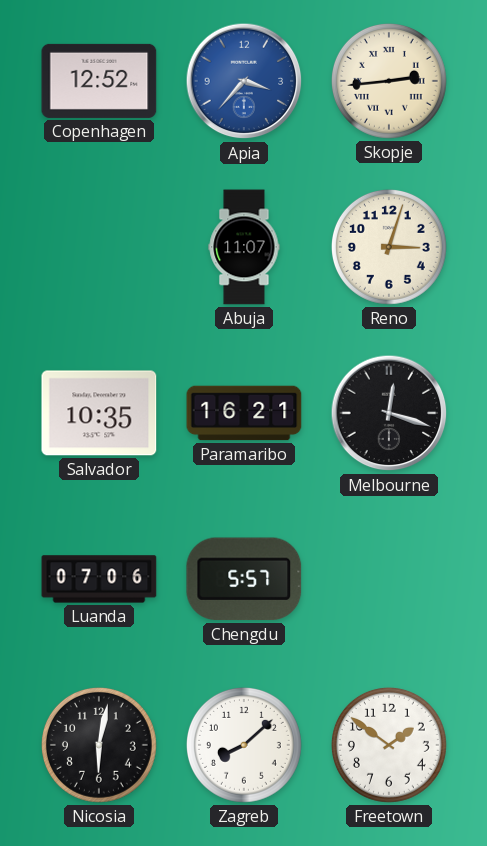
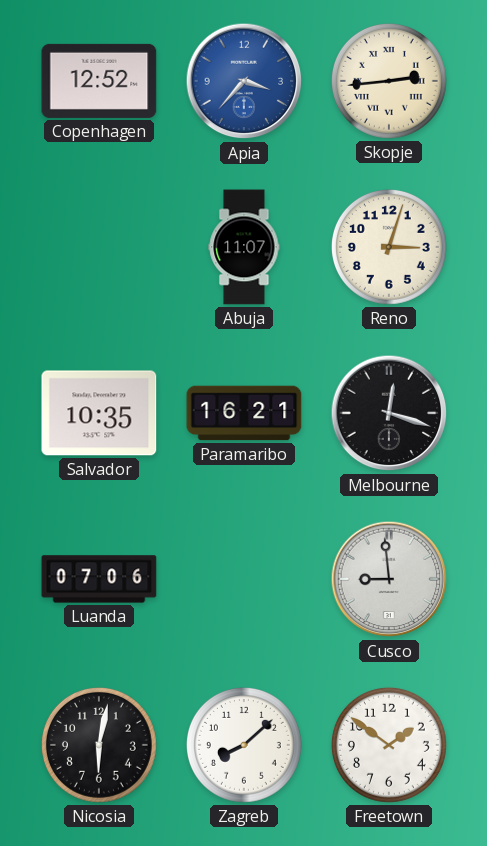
Chengdu: 5:57 -> none (244, 579)
Cusco: none -> 8:59 (389, 579)
